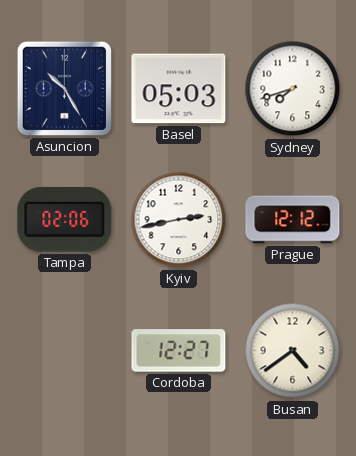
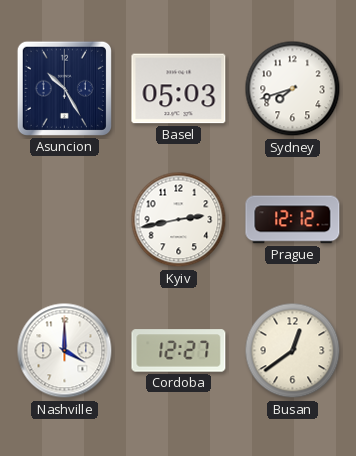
Tampa: 02:06 -> none (65, 219)
Nashville: none -> 4:00 (65, 351)
Busan: 4:39 -> 12:39 (293, 351)
